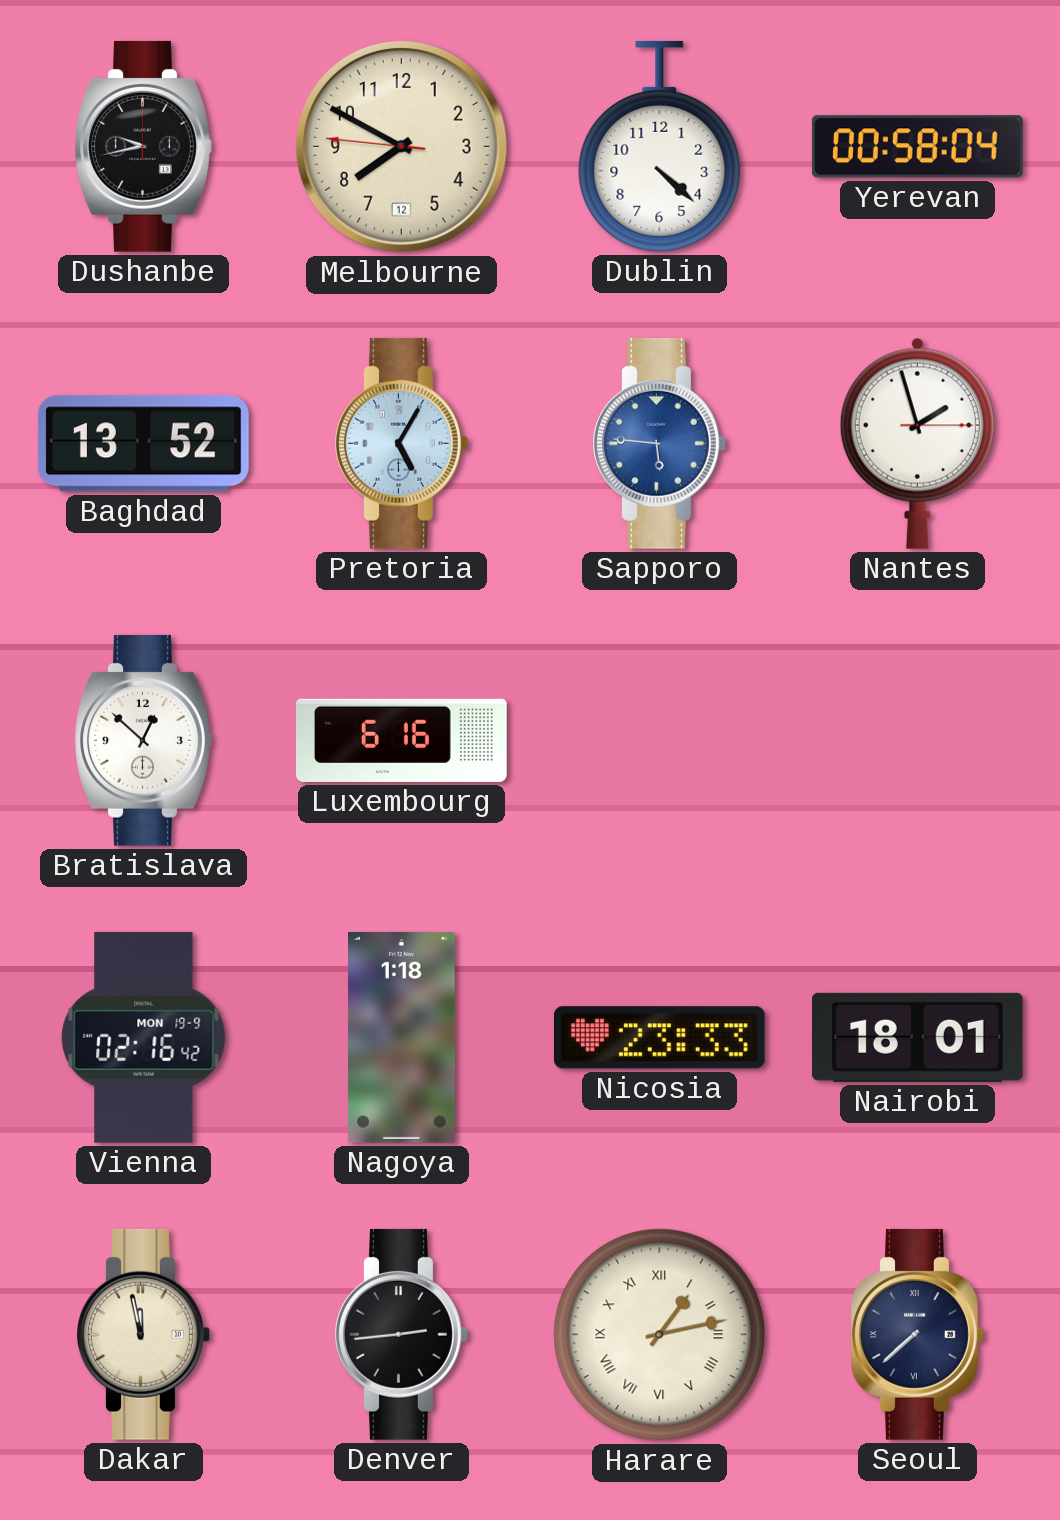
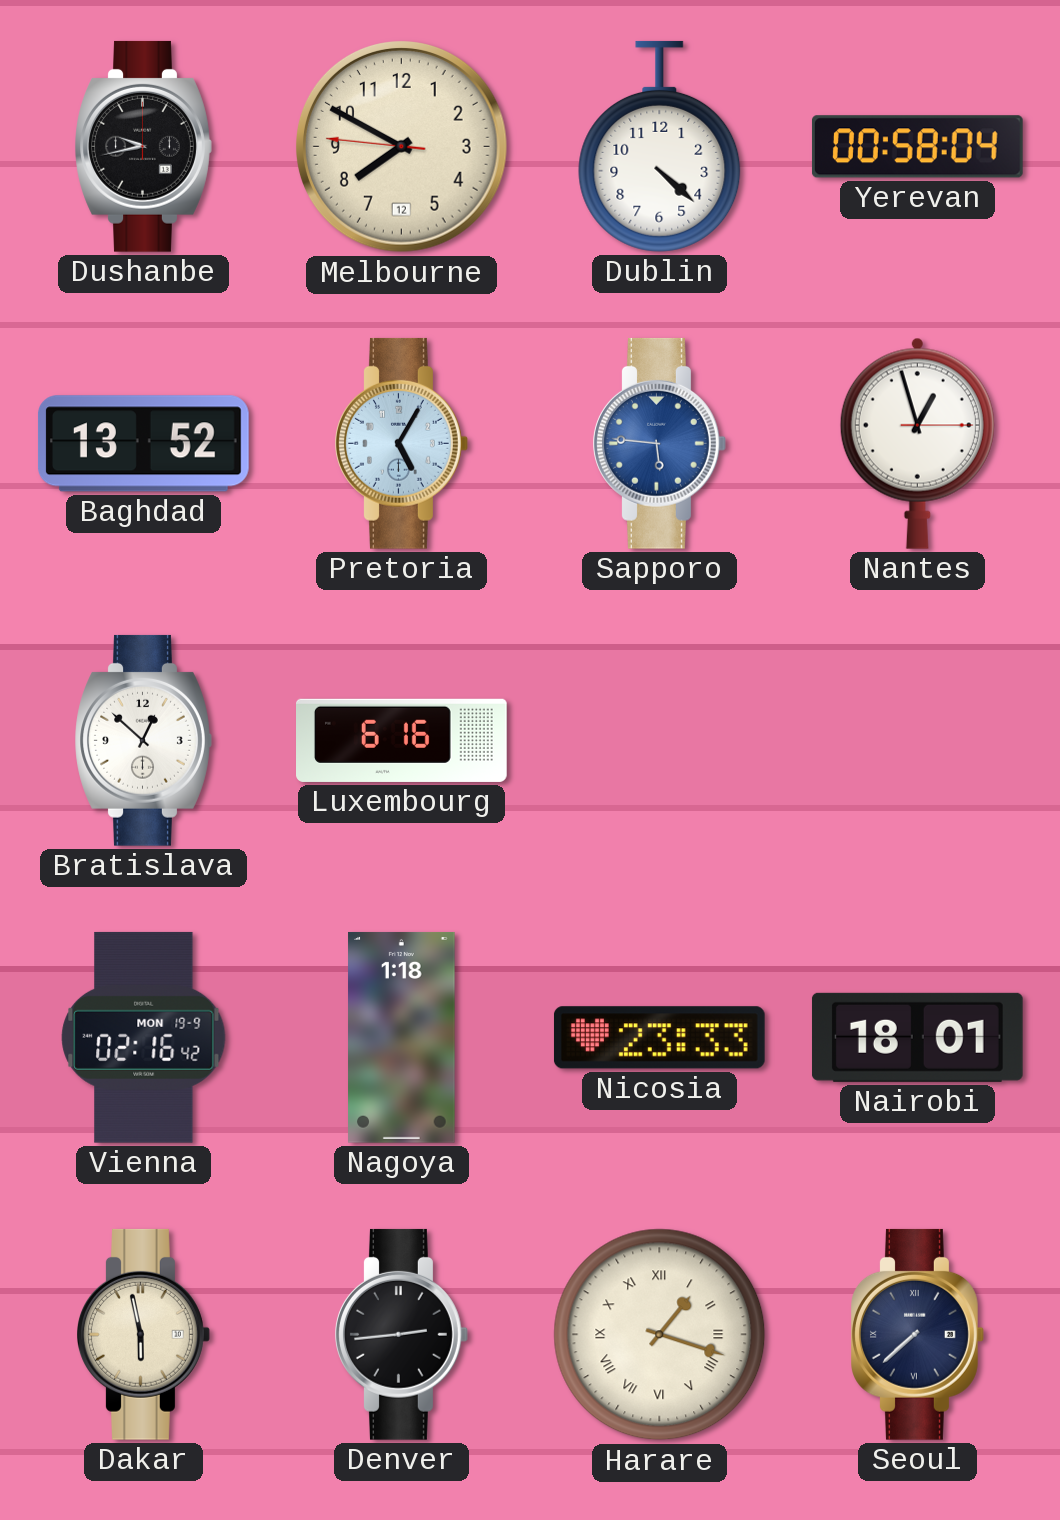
Nantes: 1:57 -> 12:57 (917, 443)
Dakar: 11:58 -> 5:58 (144, 1334)
Harare: 1:13 -> 1:18 (660, 1335)
